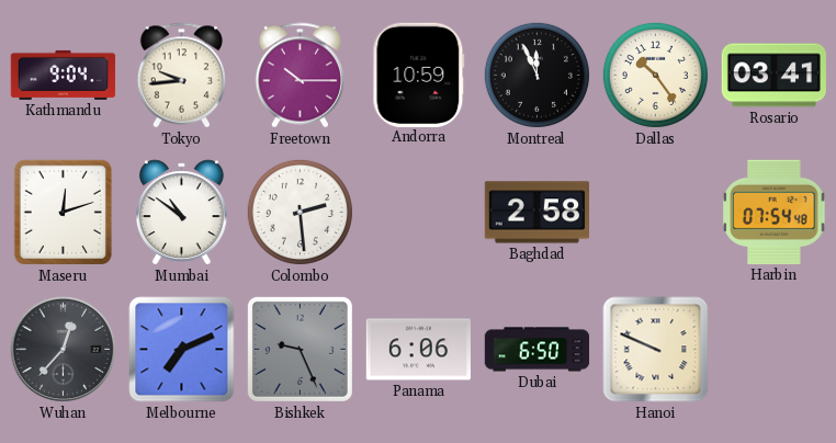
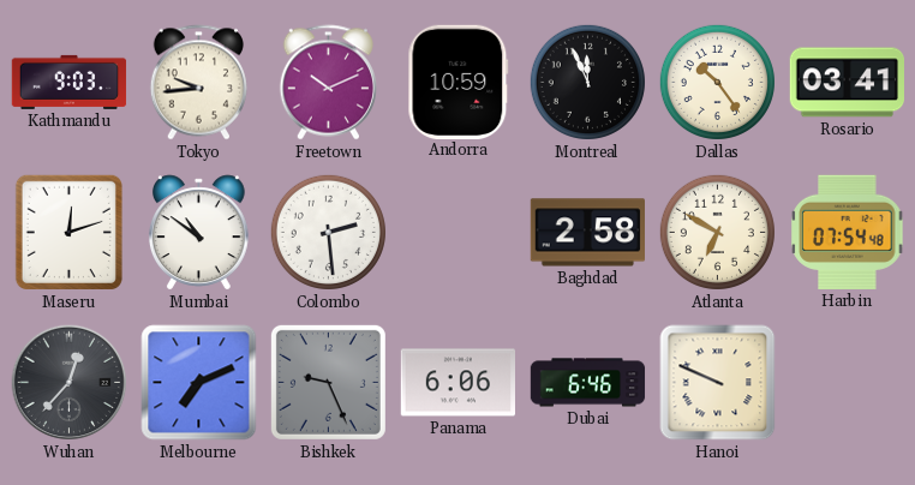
Kathmandu: 9:04 -> 9:03 (70, 82)
Freetown: 10:15 -> 10:11 (328, 83)
Atlanta: none -> 6:50 (717, 232)
Dubai: 6:50 -> 6:46 (588, 383)
